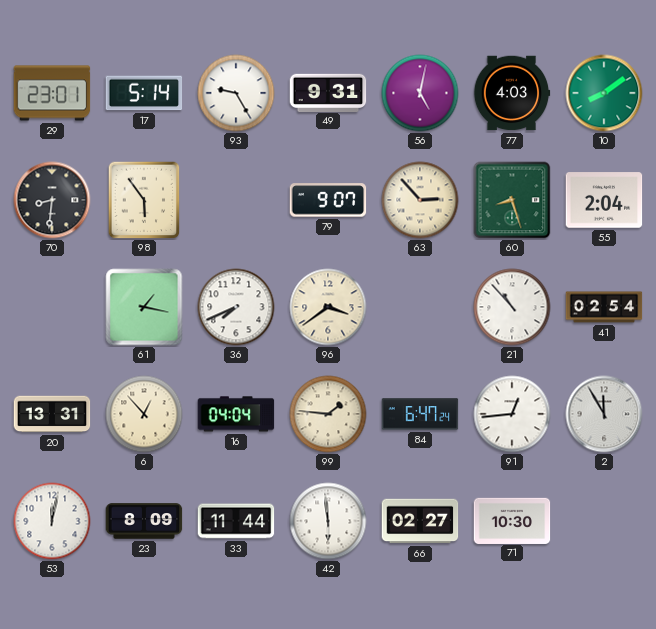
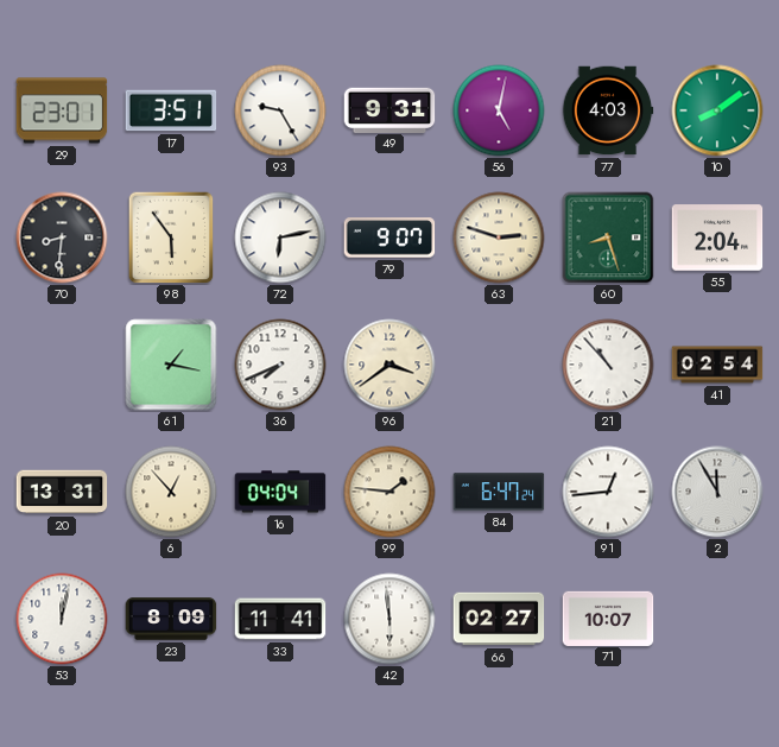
17: 5:14 -> 3:51 (171, 110)
72: none -> 6:13 (280, 238)
63: 2:53 -> 2:48 (499, 238)
33: 11:44 -> 11:41 (280, 619)
71: 10:30 -> 10:07 (608, 618)
